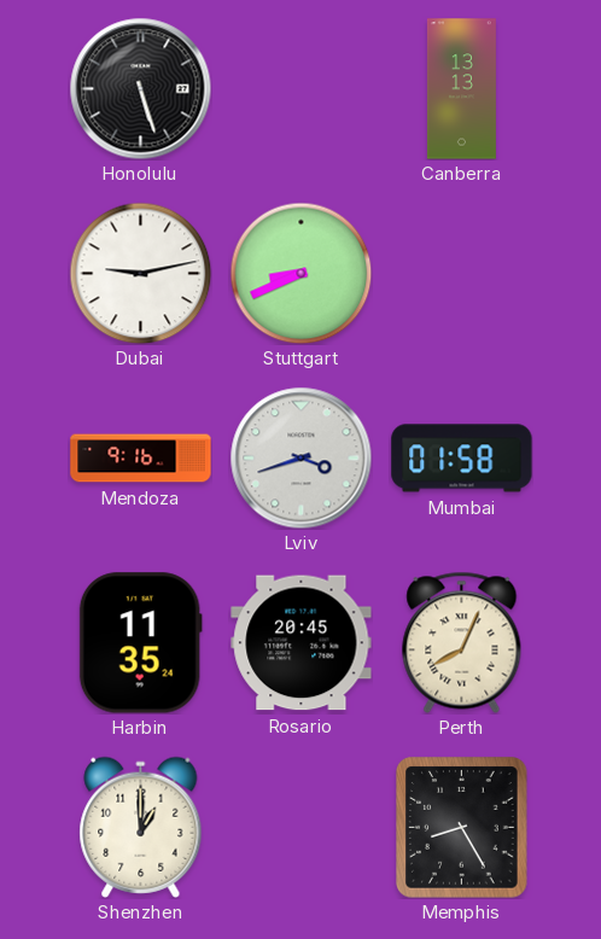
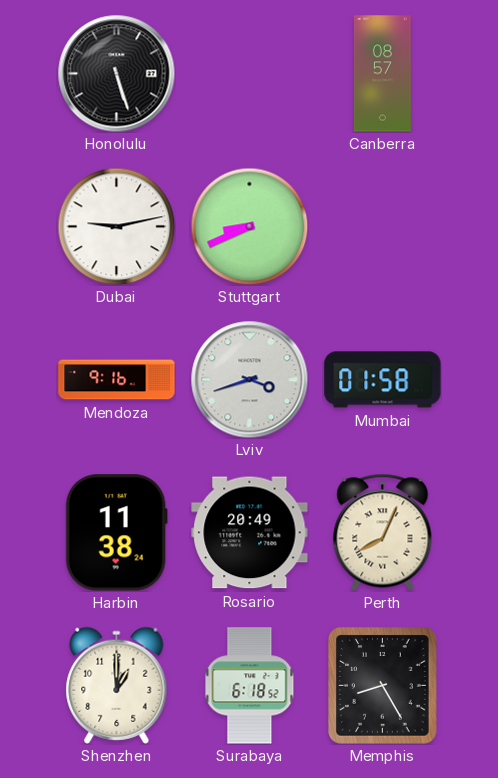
Canberra: 13:13 -> 08:57 (382, 74)
Harbin: 11:35 -> 11:38 (116, 533)
Rosario: 20:45 -> 20:49 (250, 533)
Surabaya: none -> 6:18 (250, 686)
